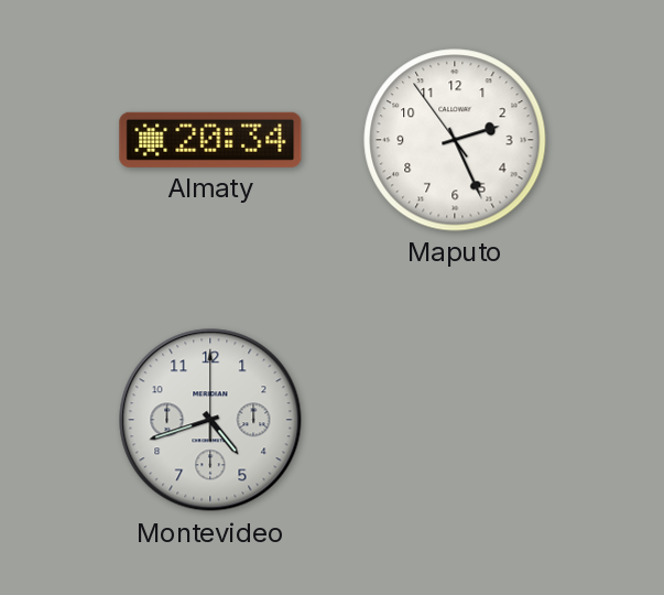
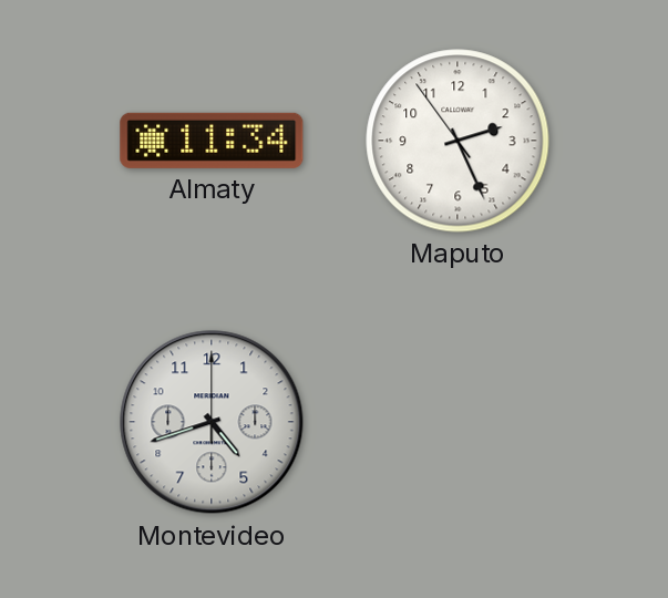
Almaty: 20:34 -> 11:34 (212, 141)
